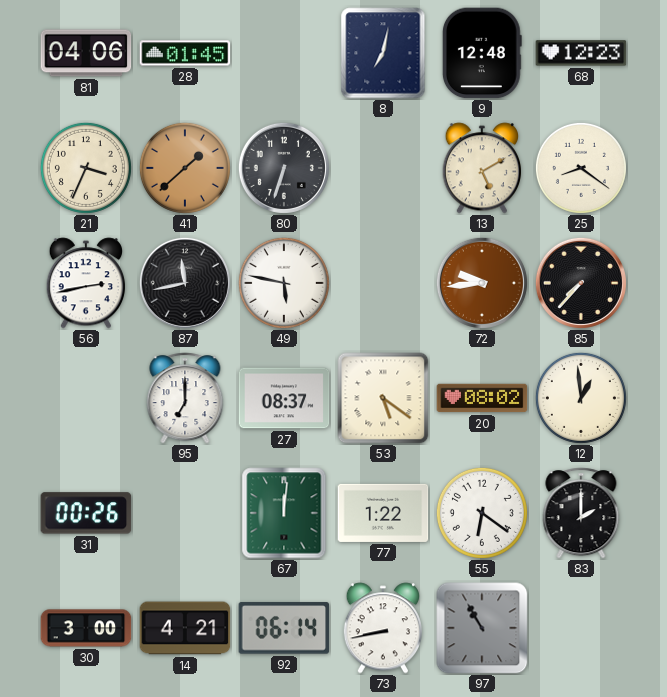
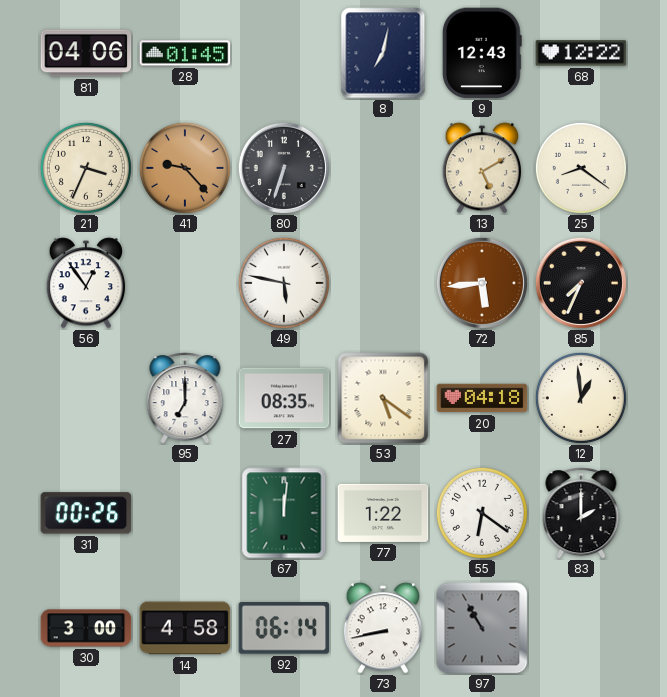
9: 12:48 -> 12:43 (482, 53)
68: 12:23 -> 12:22 (581, 53)
41: 1:38 -> 9:23 (185, 168)
56: 2:43 -> 12:54 (85, 283)
87: 11:43 -> none (185, 283)
72: 9:44 -> 5:44 (482, 283)
85: 7:37 -> 7:34 (581, 283)
27: 08:37 -> 08:35 (284, 398)
20: 08:02 -> 04:18 (482, 398)
14: 4:21 -> 4:58 (185, 628)
